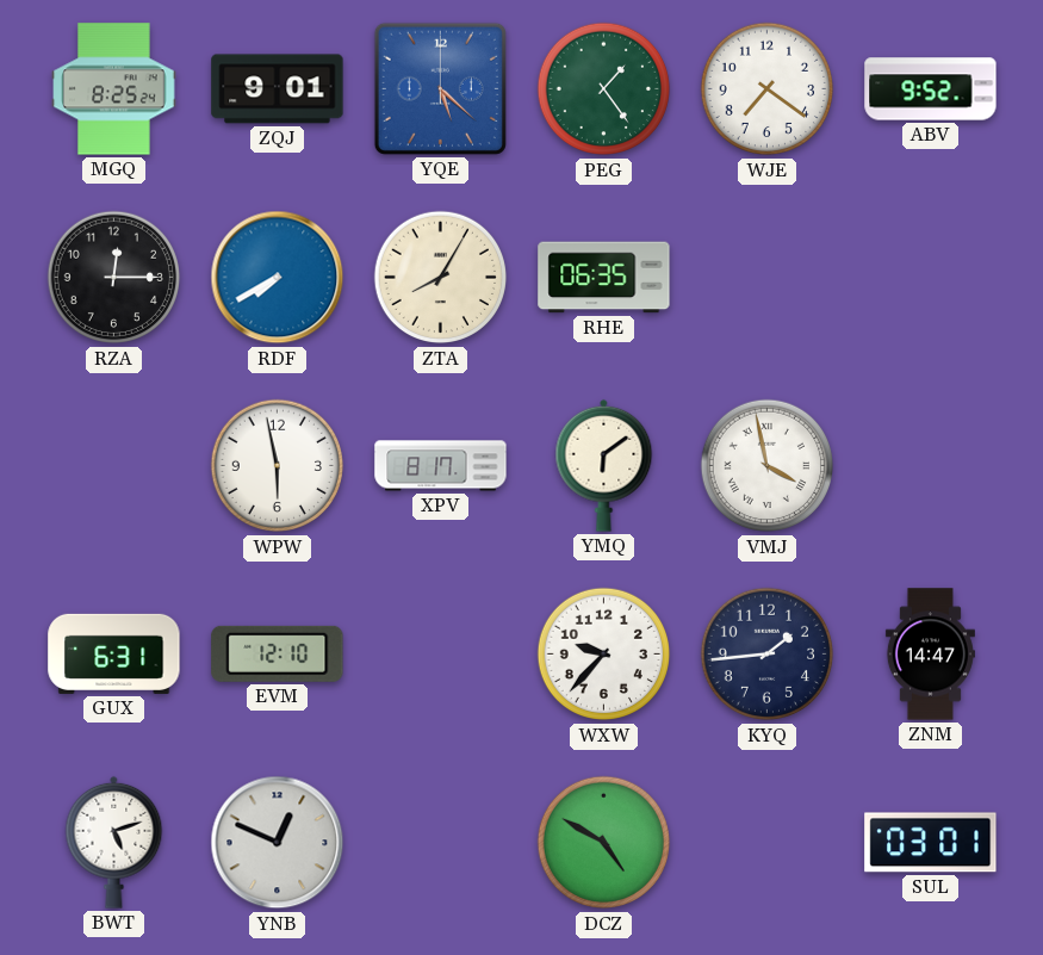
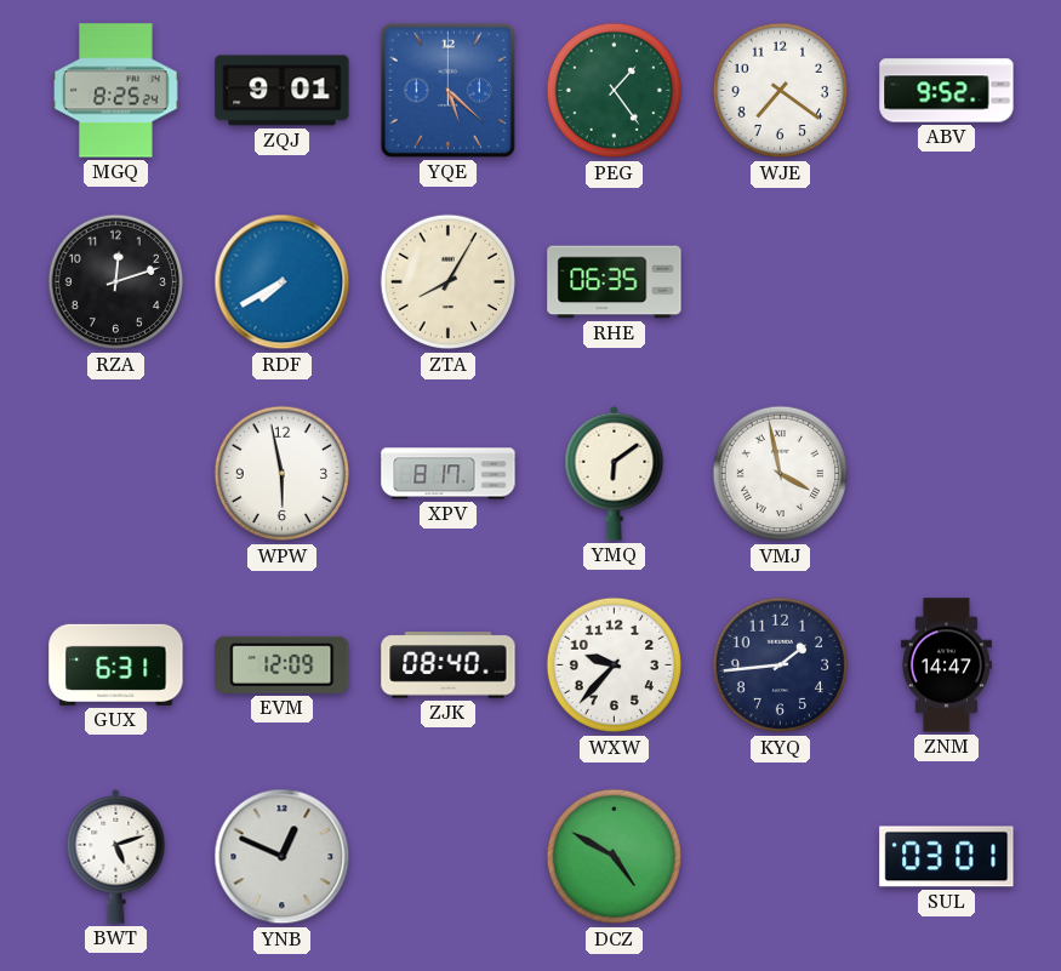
RZA: 12:15 -> 12:12 (116, 282)
EVM: 12:10 -> 12:09 (283, 664)
ZJK: none -> 08:40 (449, 666)
